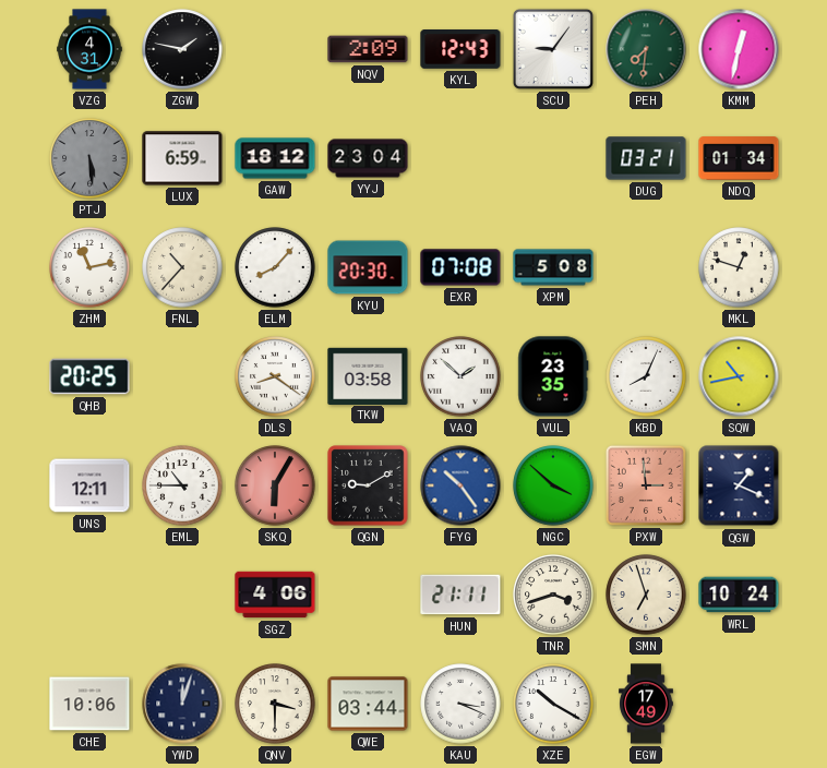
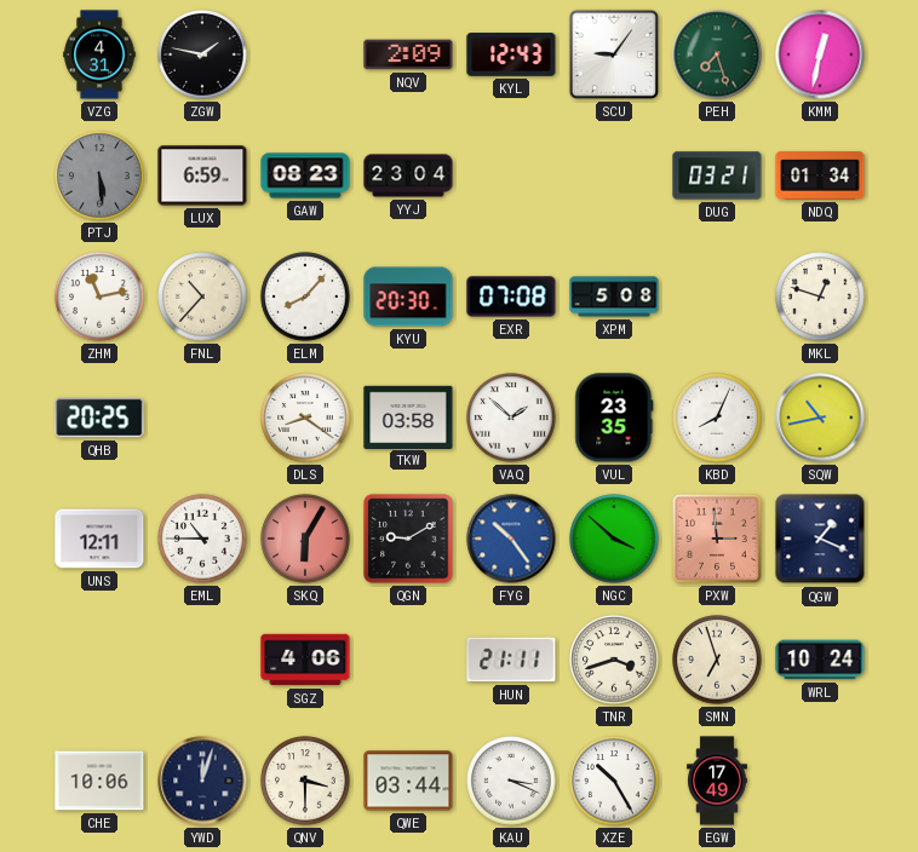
PEH: 7:31 -> 7:27 (717, 54)
GAW: 18:12 -> 08:23 (305, 175)
XZE: 10:20 -> 10:25 (614, 781)
